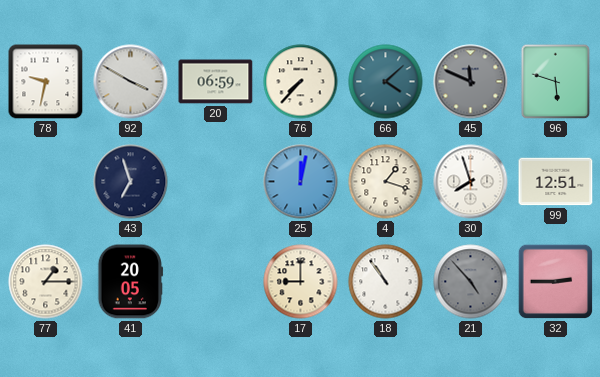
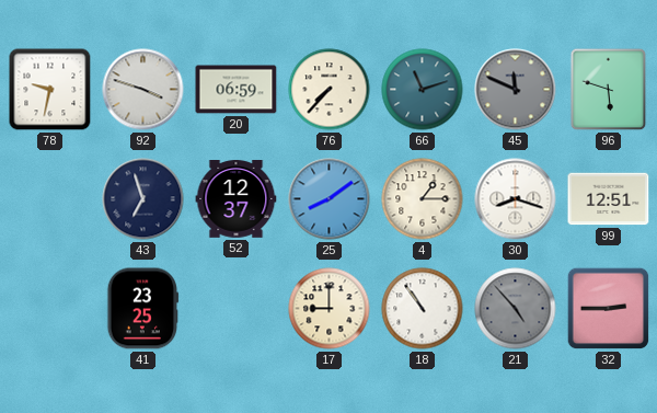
92: 3:50 -> 3:48 (143, 90)
66: 4:08 -> 11:12 (423, 90)
52: none -> 12:37 (237, 199)
25: 12:02 -> 8:09 (330, 199)
4: 1:18 -> 1:15 (423, 199)
30: 7:57 -> 8:18 (516, 199)
77: 1:15 -> none (46, 282)
41: 20:05 -> 23:25 (143, 309)
